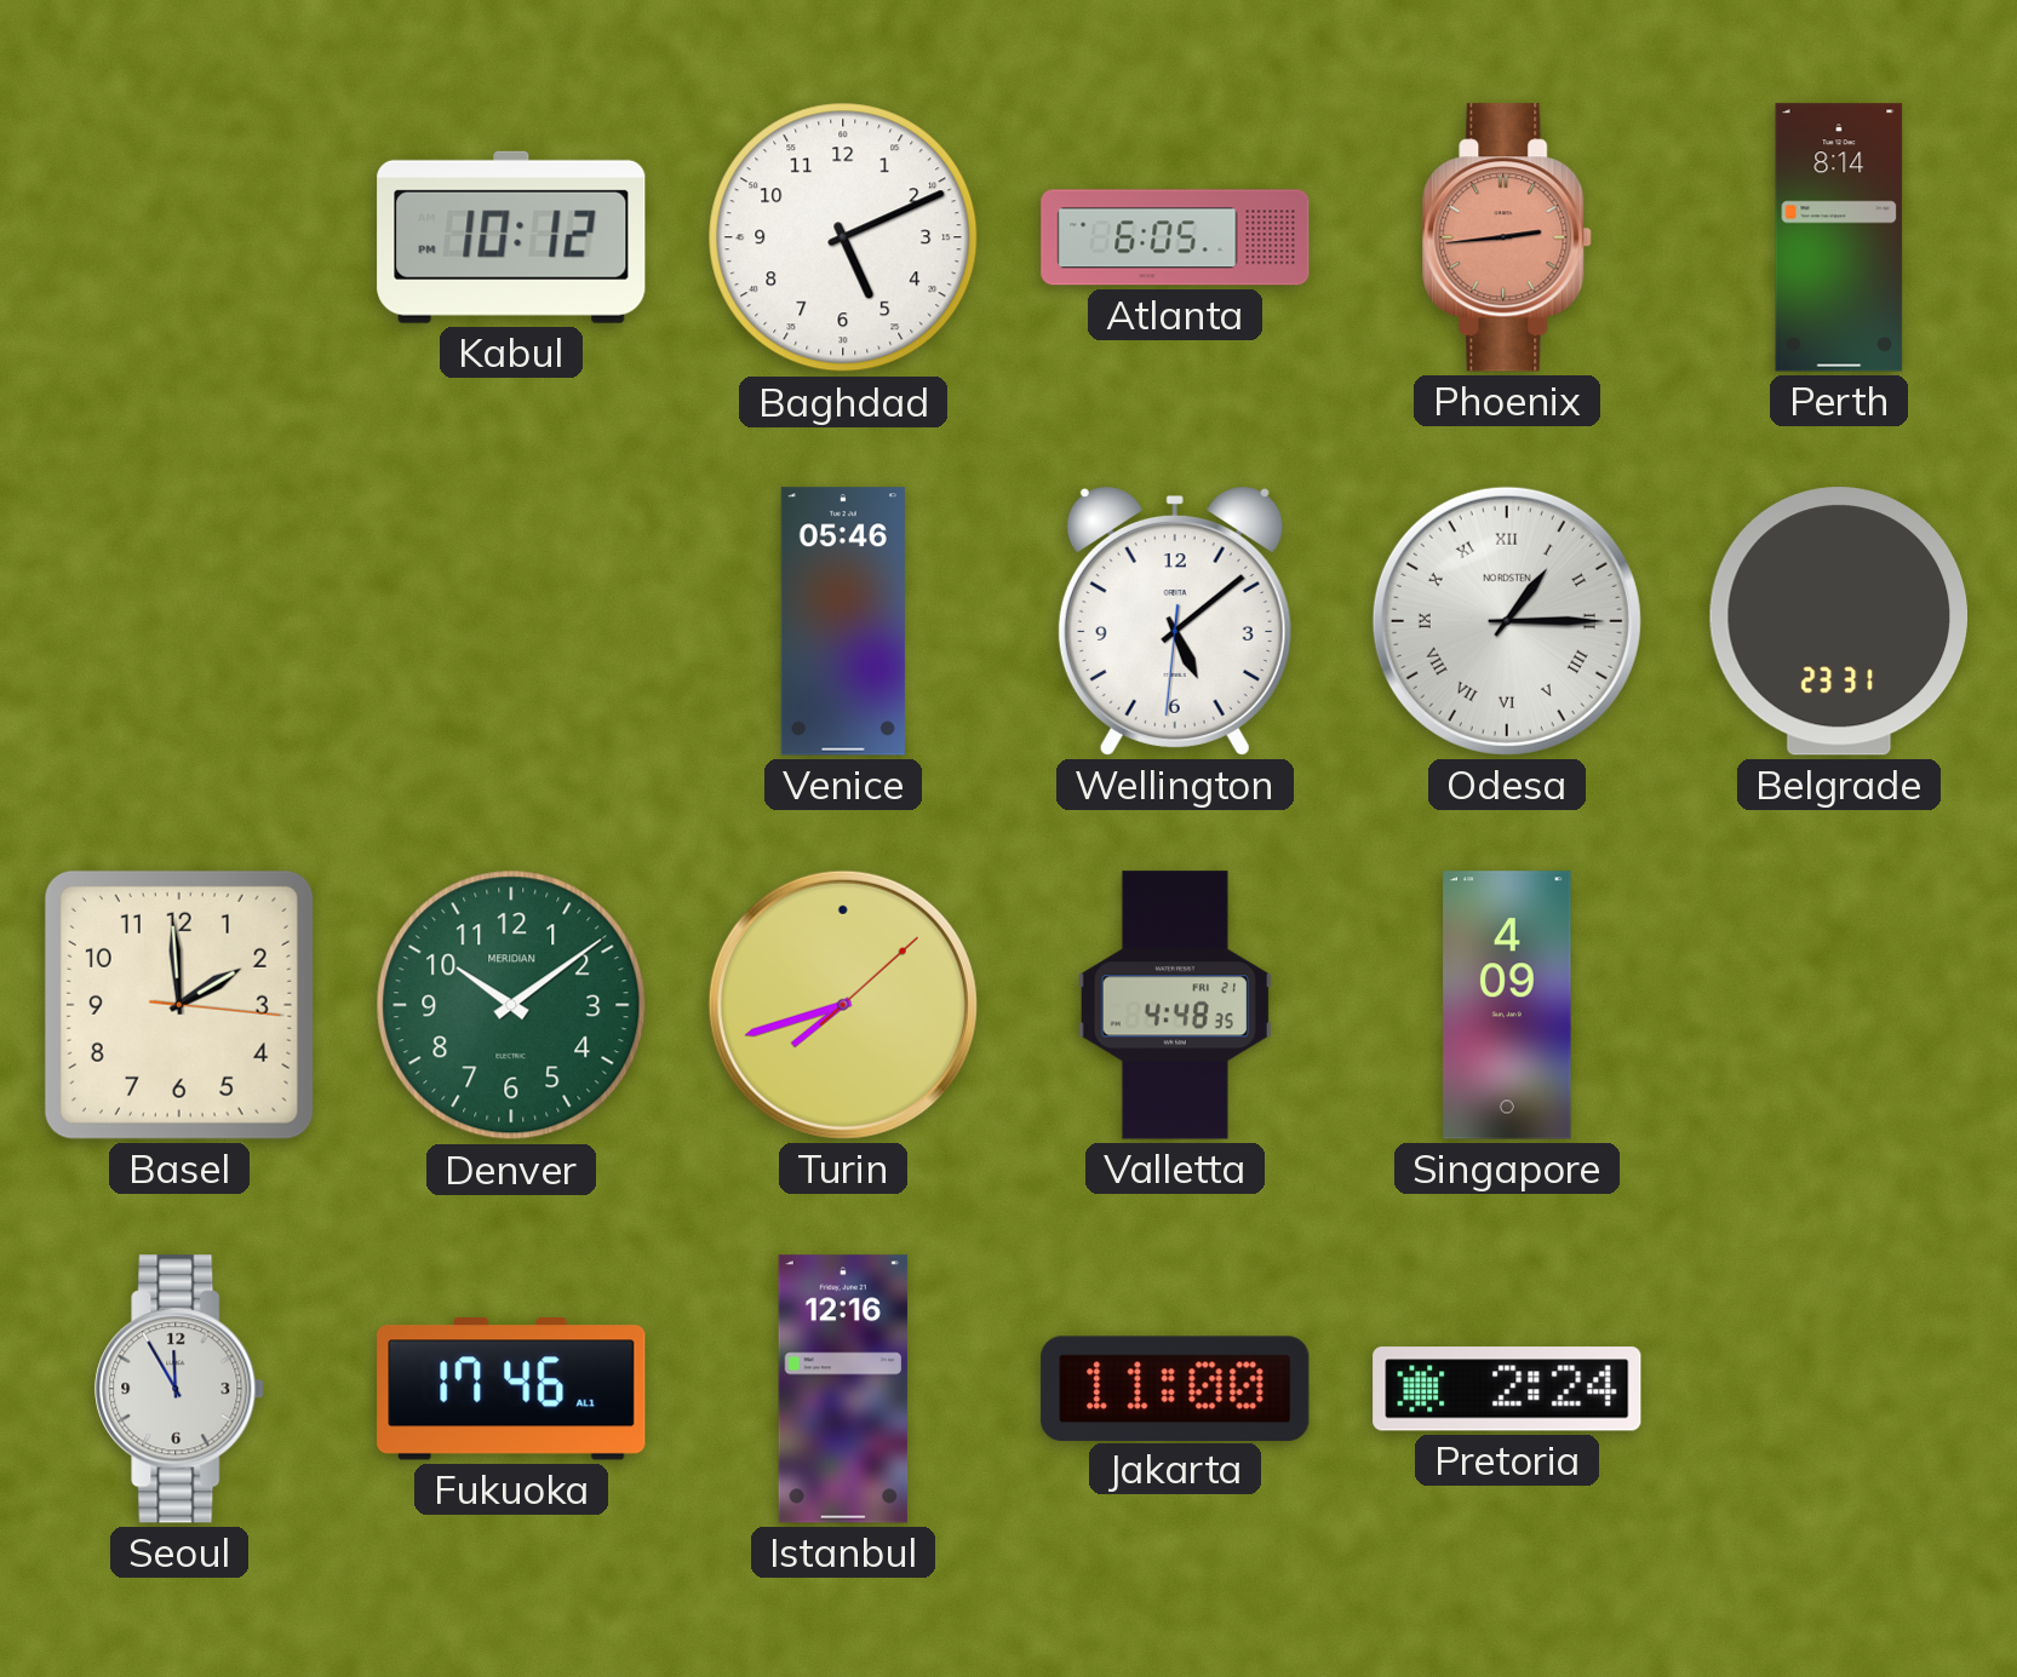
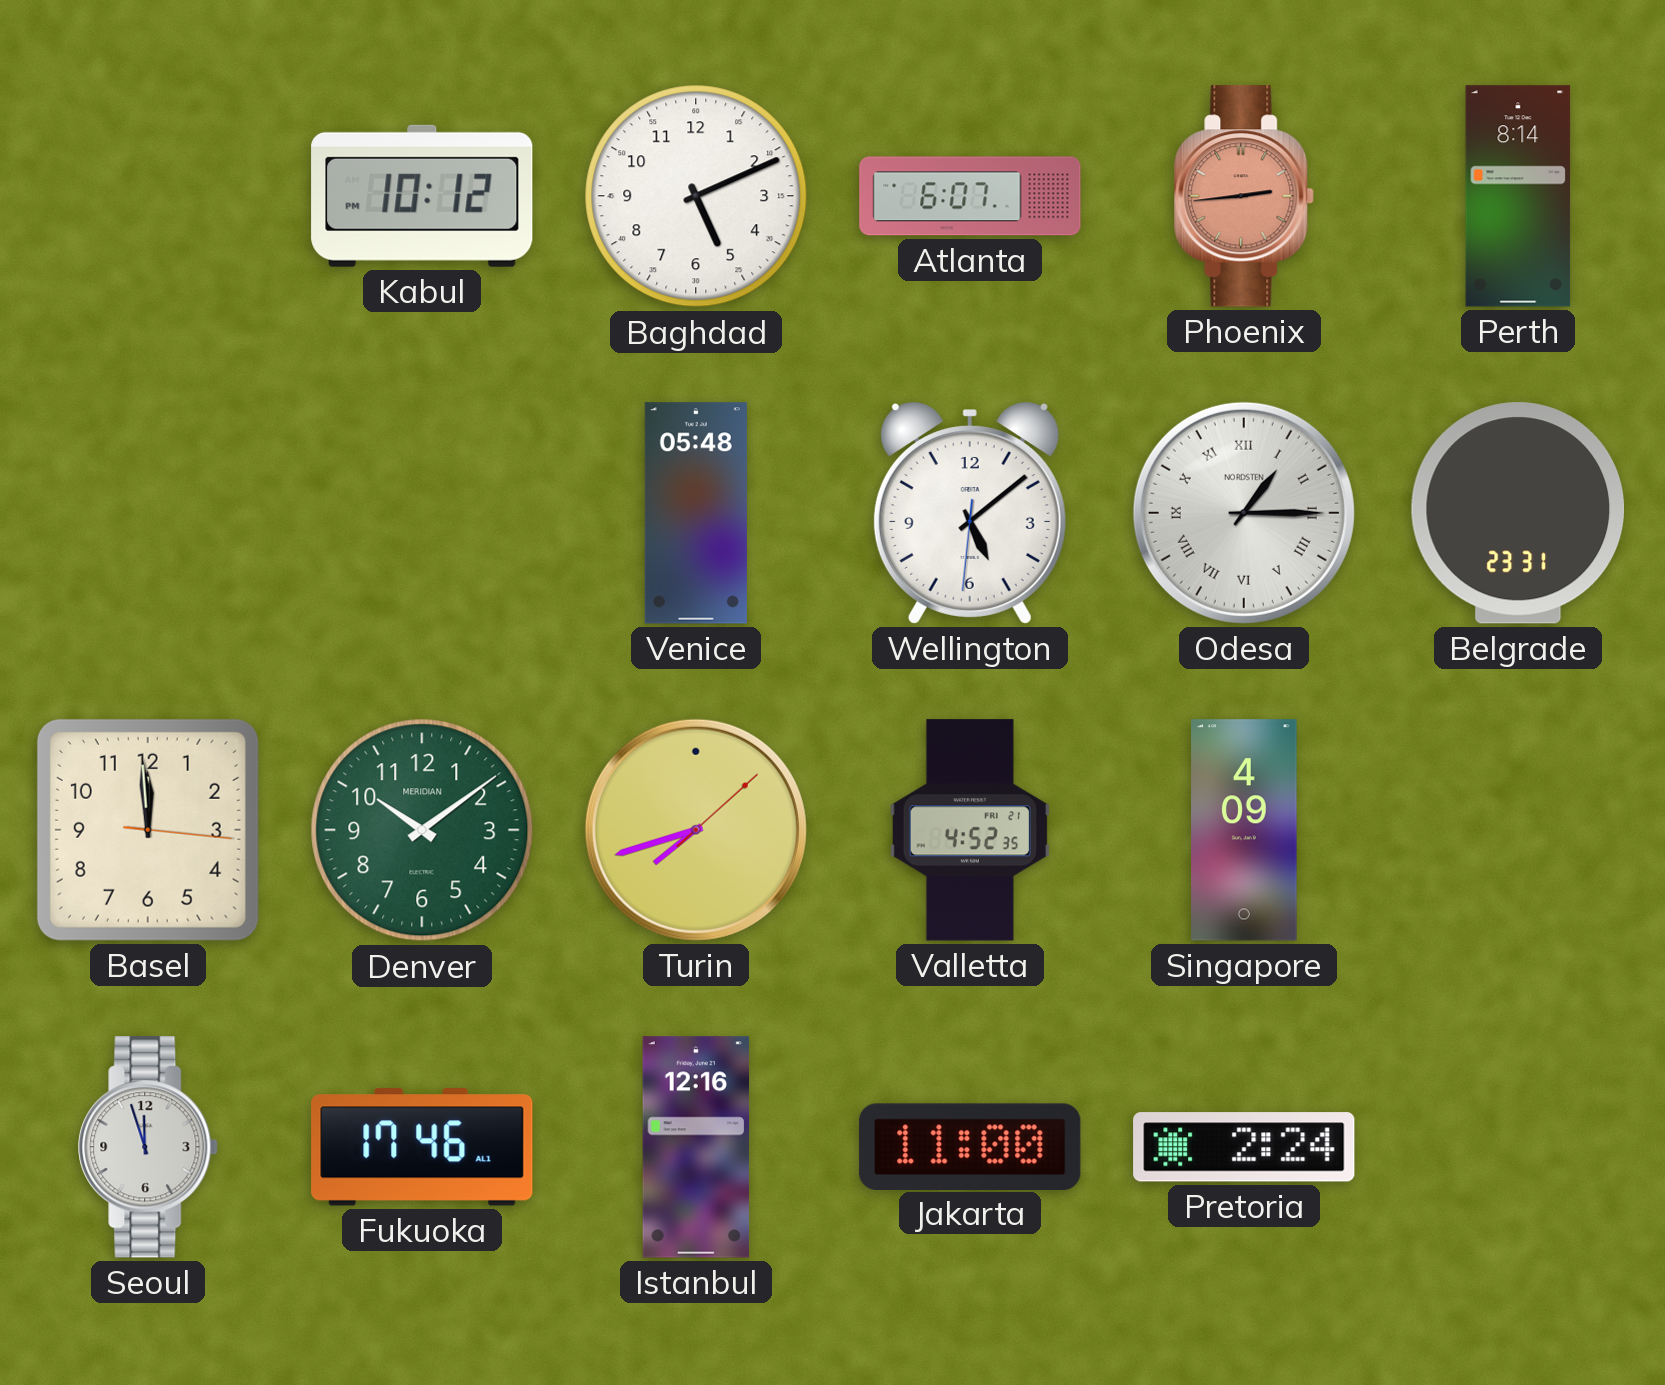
Atlanta: 6:05 -> 6:07 (970, 196)
Venice: 05:46 -> 05:48 (696, 513)
Basel: 1:59 -> 11:59 (148, 830)
Valletta: 4:48 -> 4:52 (970, 830)
Seoul: 11:55 -> 11:57 (149, 1147)
